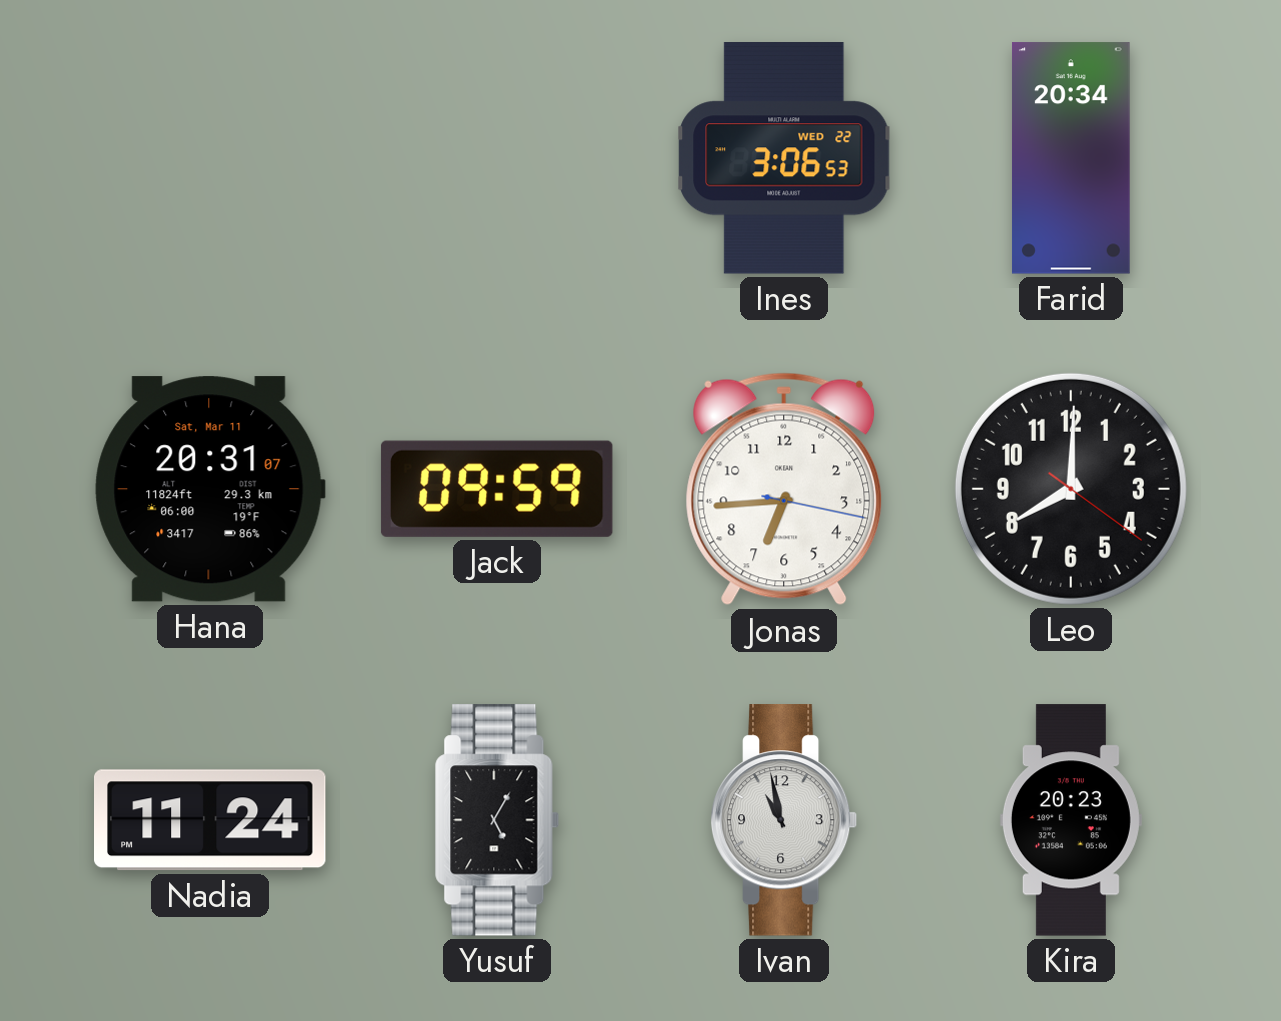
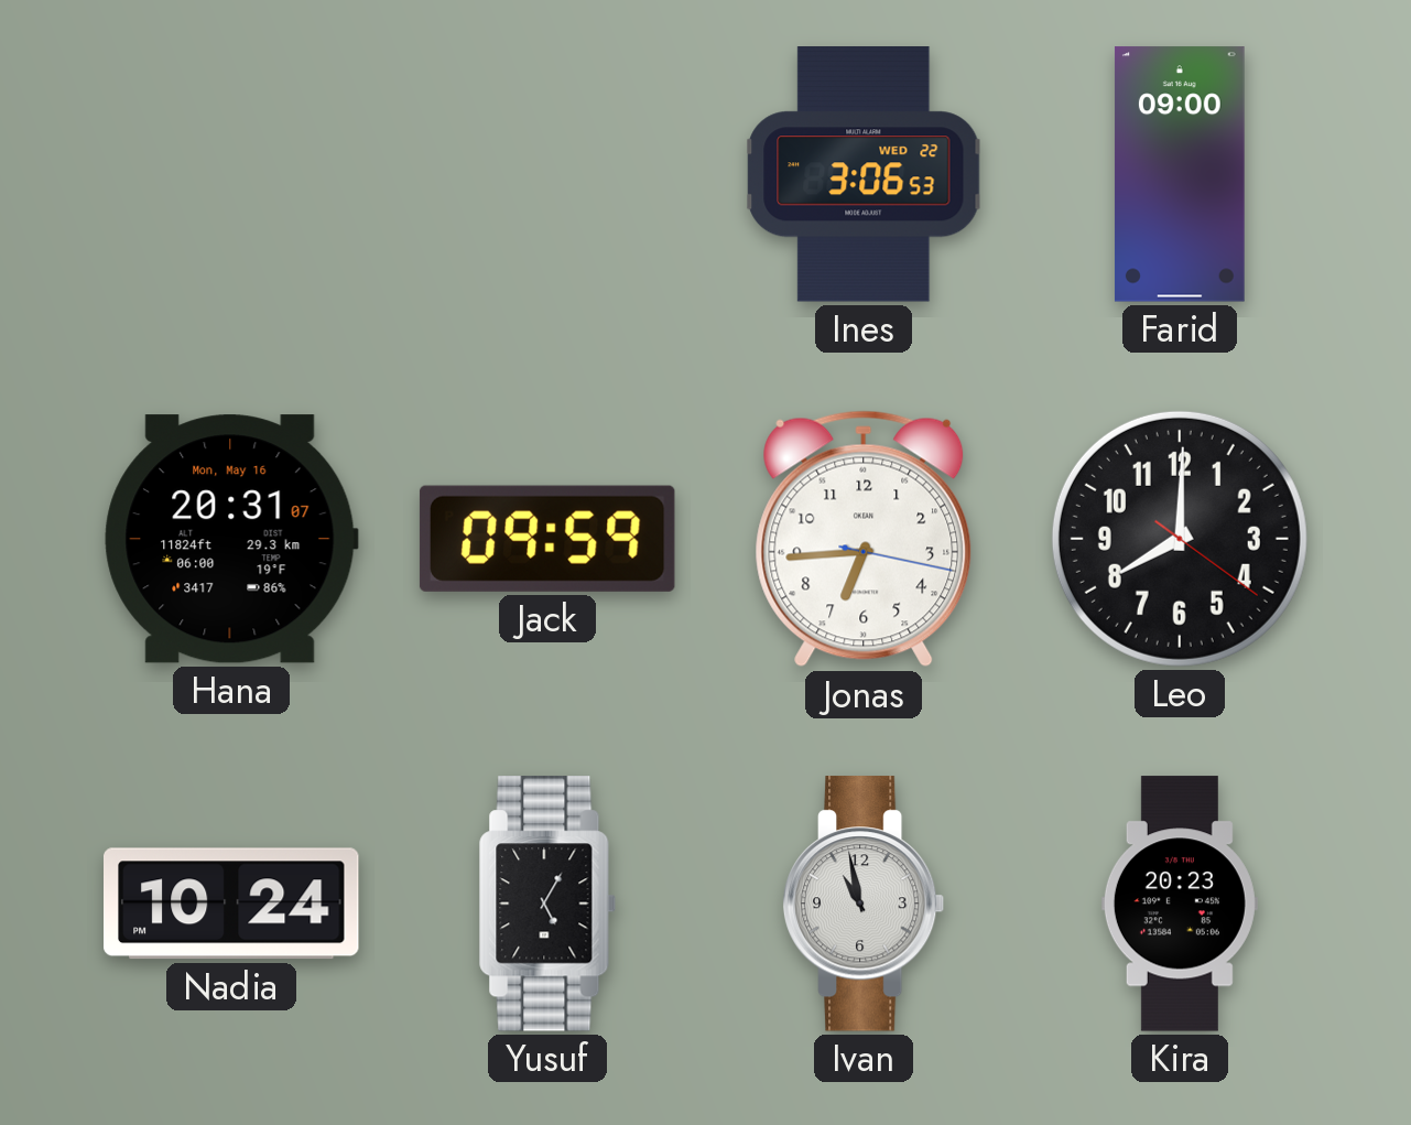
Farid: 20:34 -> 09:00 (1180, 174)
Hana date: Sat, Mar 11 -> Mon, May 16 (231, 539)
Nadia: 11:24 -> 10:24 (232, 904)
